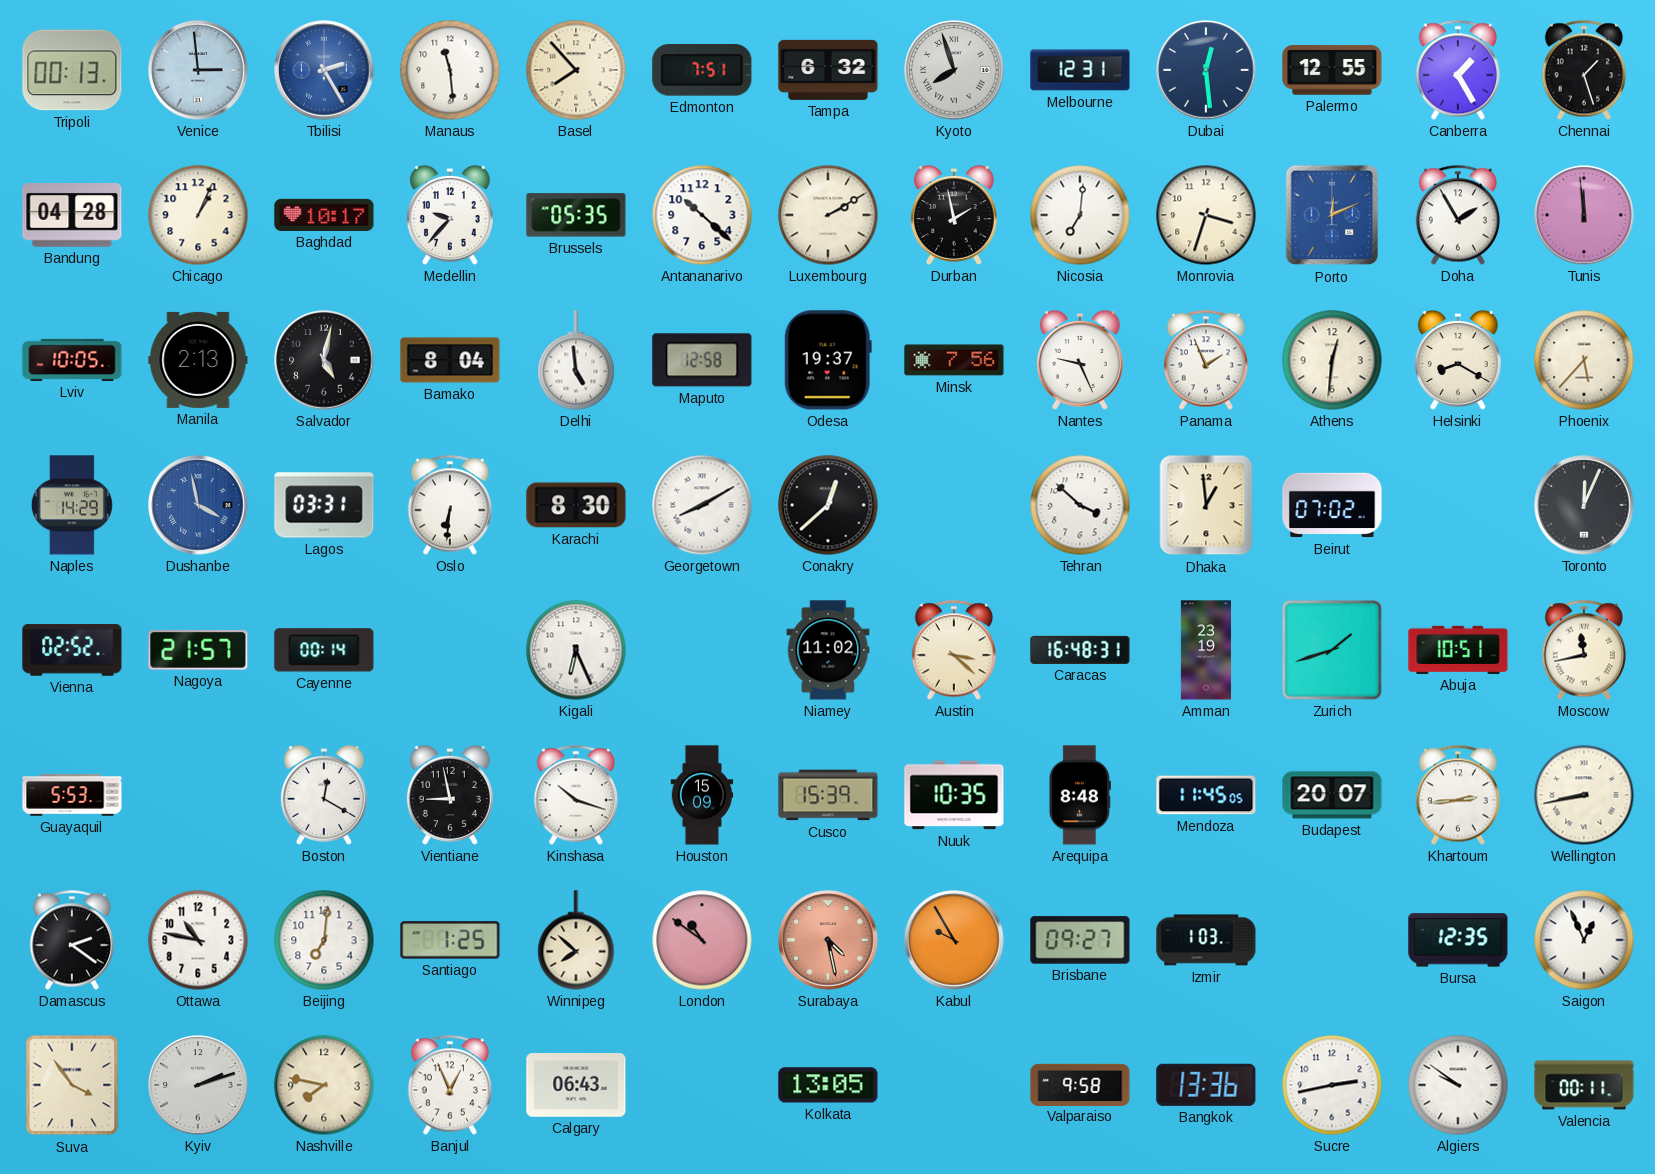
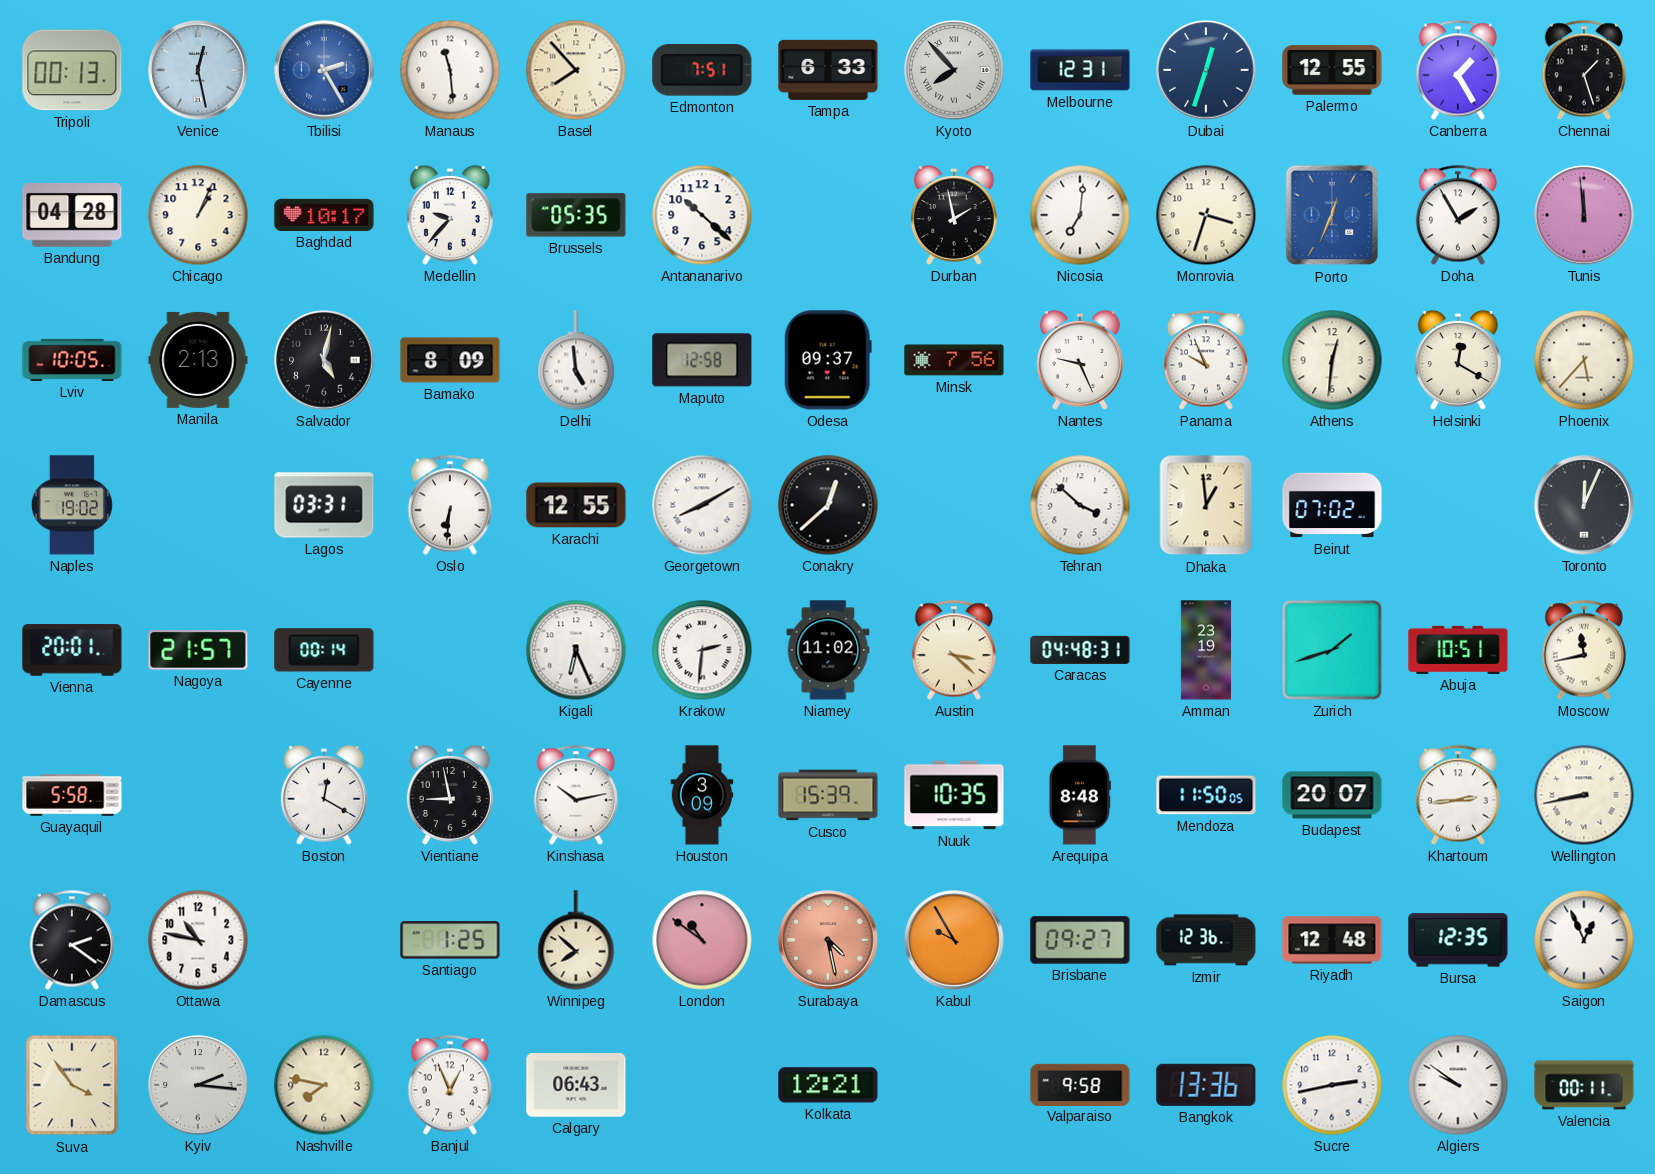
Venice: 2:59 -> 12:28 (198, 70)
Tampa: 6:32 -> 6:33 (828, 70)
Kyoto: 7:57 -> 7:53 (954, 70)
Dubai: 12:29 -> 12:33 (1206, 70)
Luxembourg: 2:10 -> none (828, 215)
Porto: 12:11 -> 12:34 (1332, 215)
Bamako: 8:04 -> 8:09 (450, 360)
Odesa: 19:37 -> 09:37 (828, 360)
Panama: 1:56 -> 9:56 (1206, 360)
Helsinki: 8:20 -> 12:20 (1458, 361)
Naples: 14:29 -> 19:02 (72, 505)
Dushanbe: 3:58 -> none (198, 505)
Karachi: 8:30 -> 12:55 (576, 505)
Vienna: 02:52 -> 20:01 (72, 650)
Krakow: none -> 2:31 (702, 650)
Caracas: 16:48 -> 04:48 (1080, 650)
Guayaquil: 5:53 -> 5:58 (72, 795)
Kinshasa: 10:18 -> 10:13 (576, 795)
Houston: 15:09 -> 3:09 (702, 795)
Mendoza: 11:45 -> 11:50 (1206, 795)
Beijing: 7:01 -> none (324, 940)
Izmir: 1:03 -> 12:36 (1206, 940)
Riyadh: none -> 12:48 (1332, 940)
Kyiv: 2:12 -> 2:16 (198, 1085)
Kolkata: 13:05 -> 12:21 (828, 1085)
